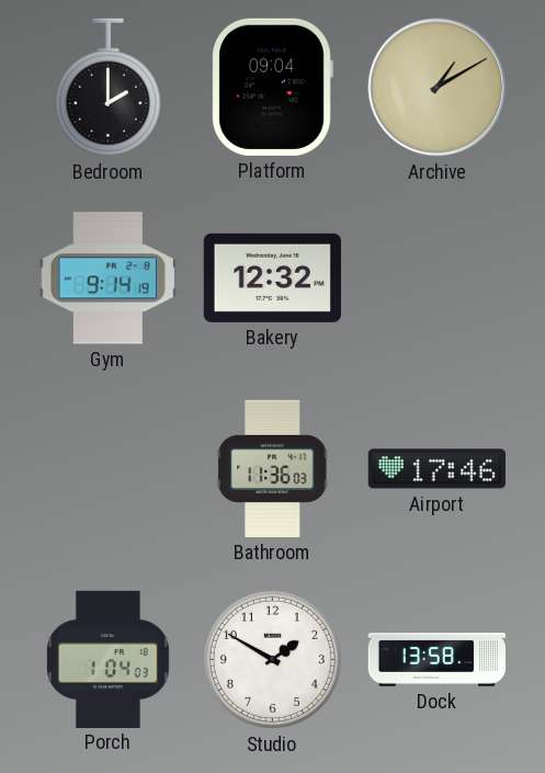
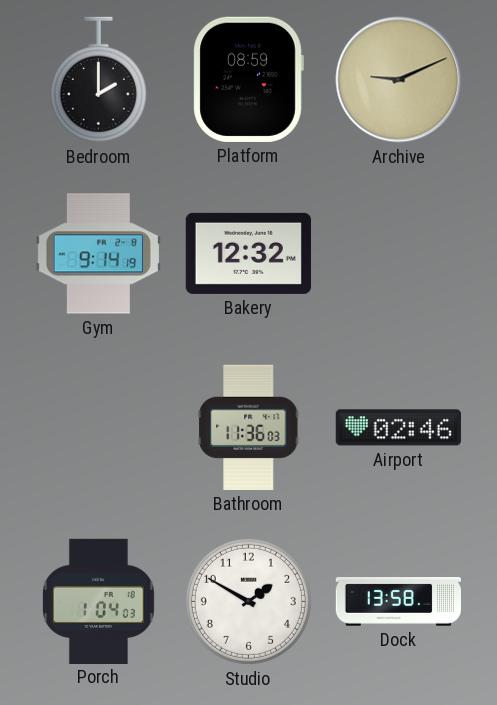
Platform: 09:04 -> 08:59 (248, 79)
Archive: 1:10 -> 9:11 (399, 80)
Airport: 17:46 -> 02:46 (398, 428)
